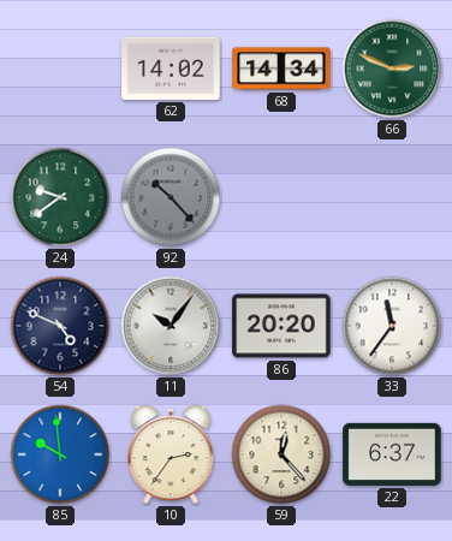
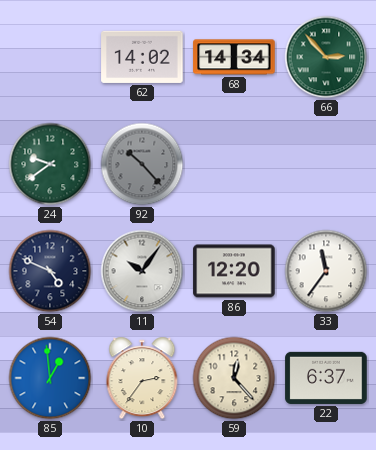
66: 2:49 -> 2:53 (326, 57)
86: 20:20 -> 12:20 (234, 271)
85: 9:59 -> 12:59 (50, 378)
